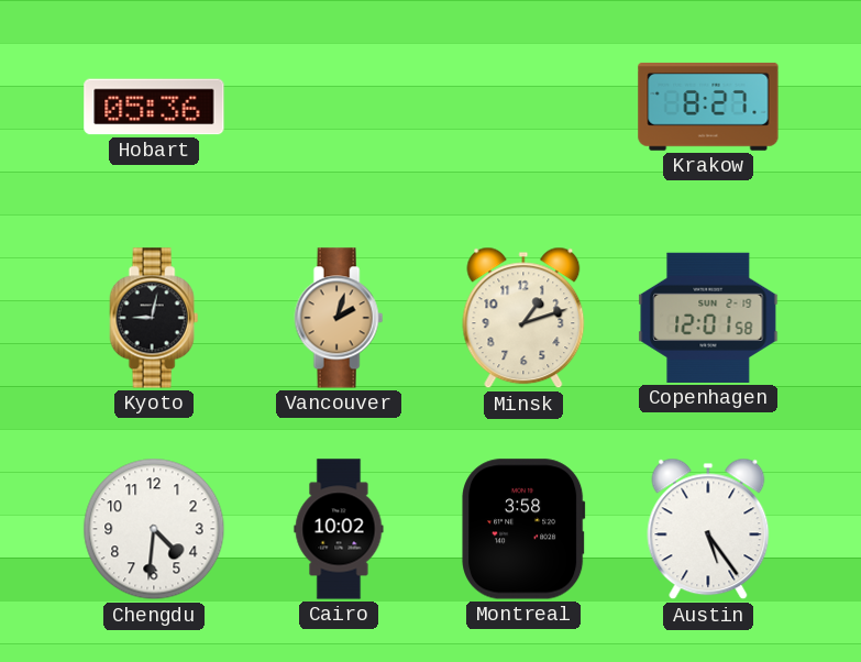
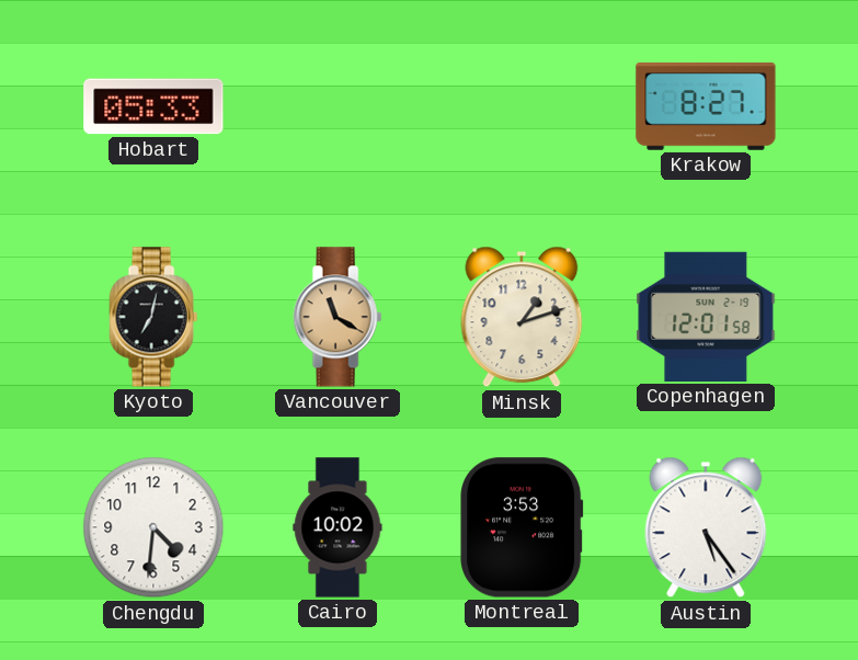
Hobart: 05:36 -> 05:33 (153, 106)
Kyoto: 9:02 -> 7:02 (153, 317)
Vancouver: 2:03 -> 11:20 (338, 317)
Montreal: 3:58 -> 3:53 (522, 527)
